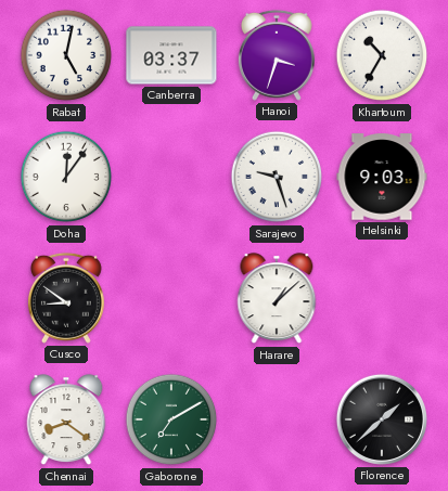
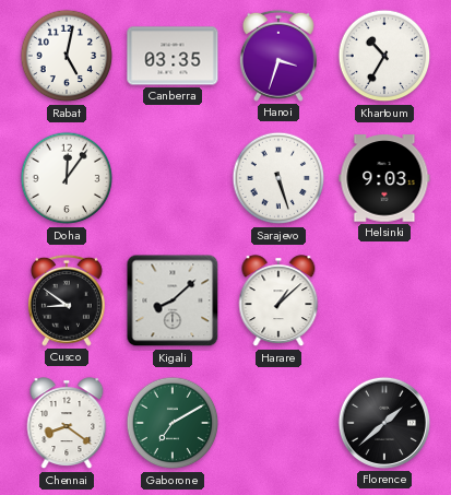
Canberra: 03:37 -> 03:35 (173, 56)
Sarajevo: 9:27 -> 5:27 (278, 178)
Kigali: none -> 8:08 (173, 300)
